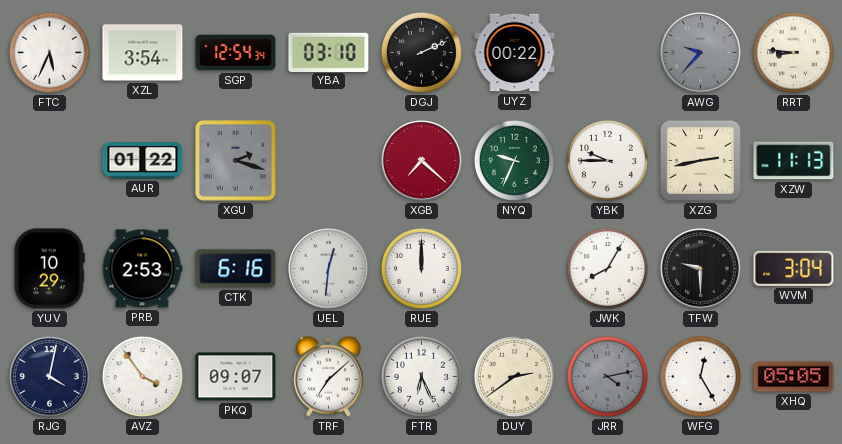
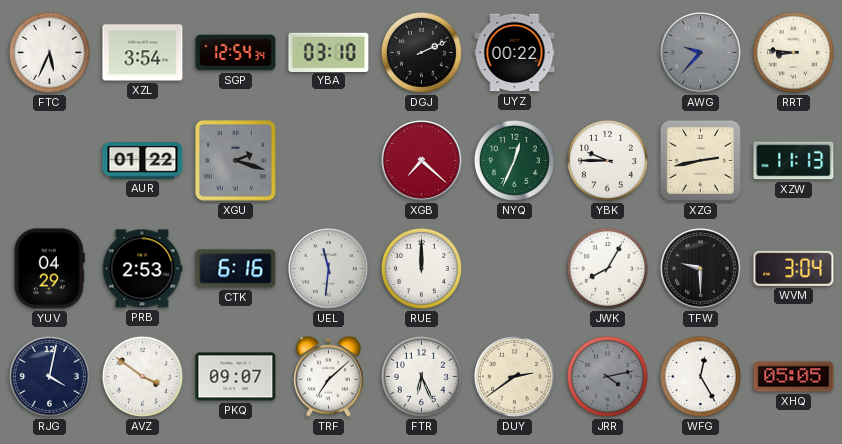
NYQ: 9:34 -> 12:34 (514, 160)
YUV: 10:29 -> 04:29 (49, 269)
UEL: 12:31 -> 11:31 (329, 269)
AVZ: 3:54 -> 3:51 (142, 376)
